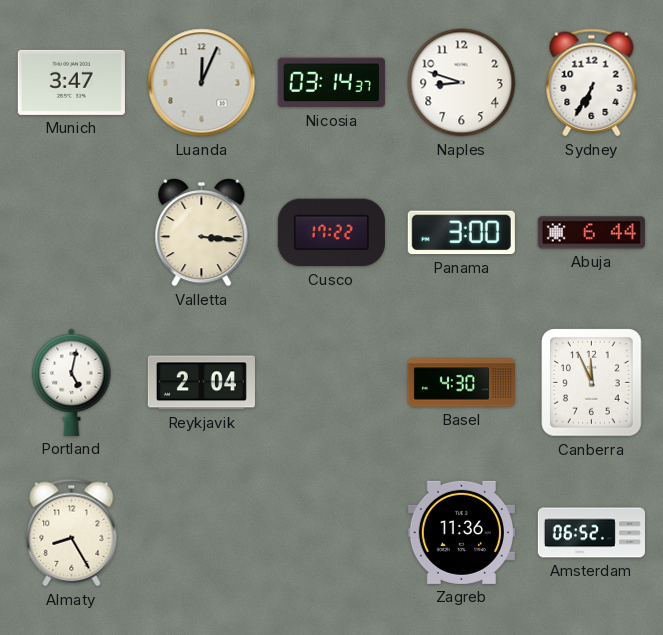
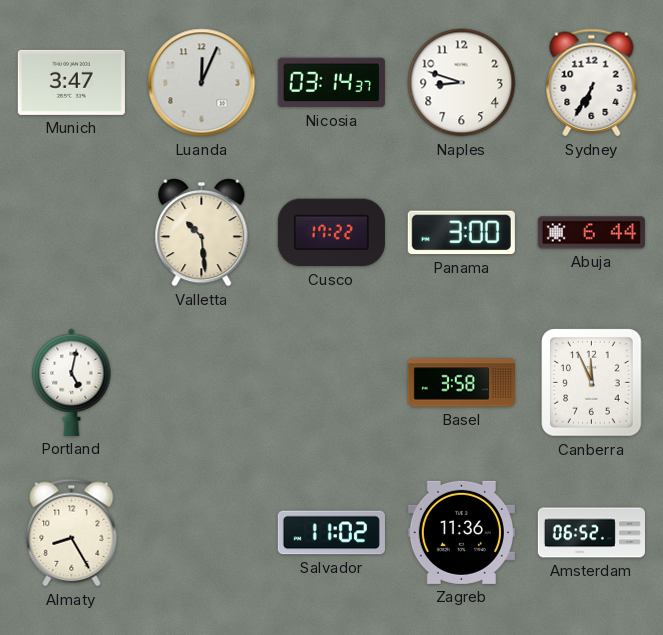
Valletta: 3:16 -> 10:29 (202, 233)
Reykjavik: 2:04 -> none (201, 383)
Basel: 4:30 -> 3:58 (461, 383)
Salvador: none -> 11:02 (331, 533)
